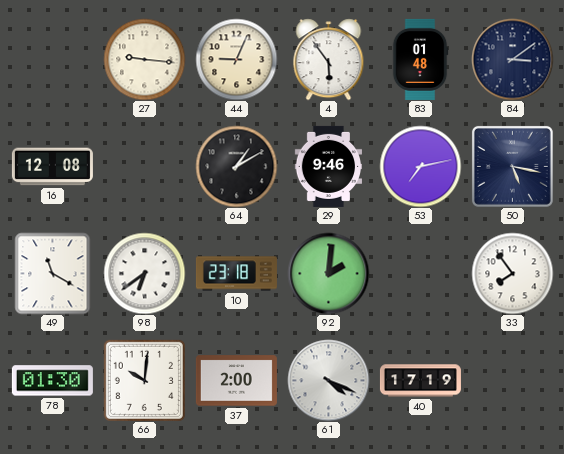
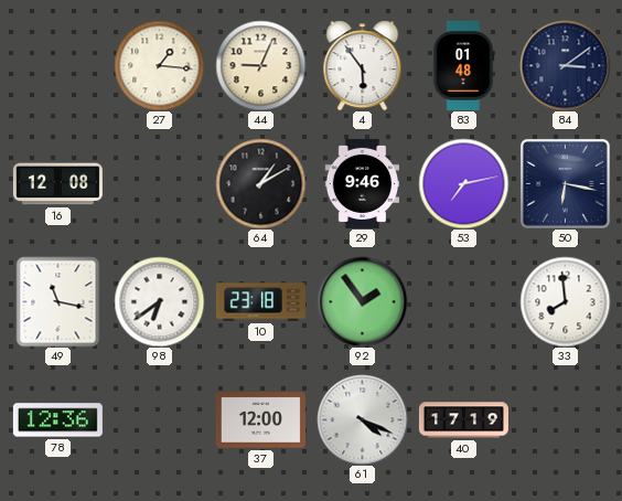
27: 9:16 -> 1:16 (159, 65)
50: 5:17 -> 6:17 (565, 183)
49: 11:20 -> 11:17 (58, 301)
92: 2:01 -> 1:54 (362, 301)
33: 7:54 -> 7:59 (565, 301)
78: 01:30 -> 12:36 (57, 420)
66: 10:01 -> none (144, 380)
37: 2:00 -> 12:00 (260, 420)
